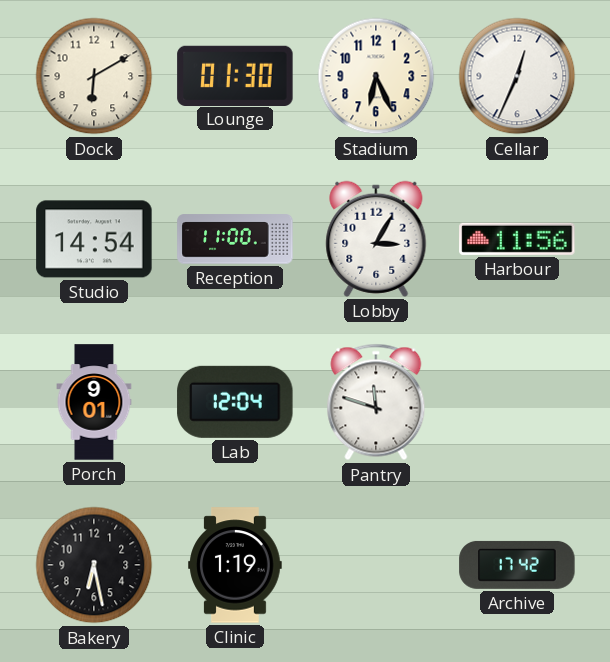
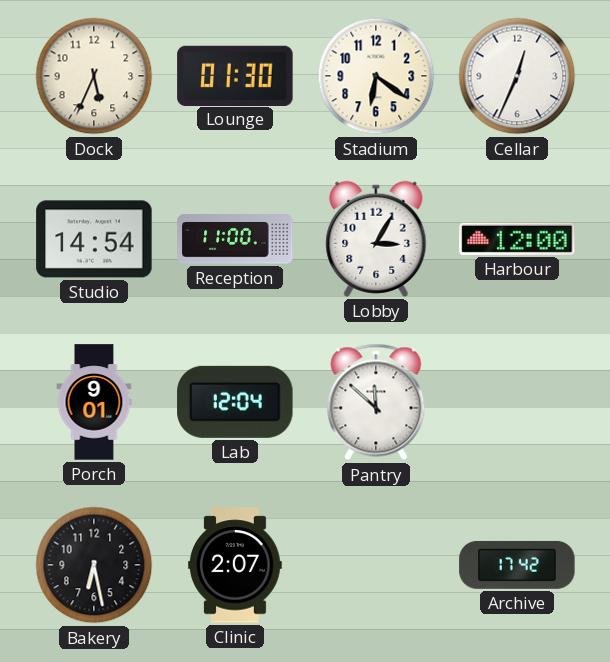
Dock: 6:10 -> 5:34 (94, 76)
Stadium: 6:26 -> 6:21 (376, 76)
Harbour: 11:56 -> 12:00 (517, 239)
Pantry: 11:48 -> 11:52 (376, 402)
Clinic: 1:19 -> 2:07 (235, 565)
